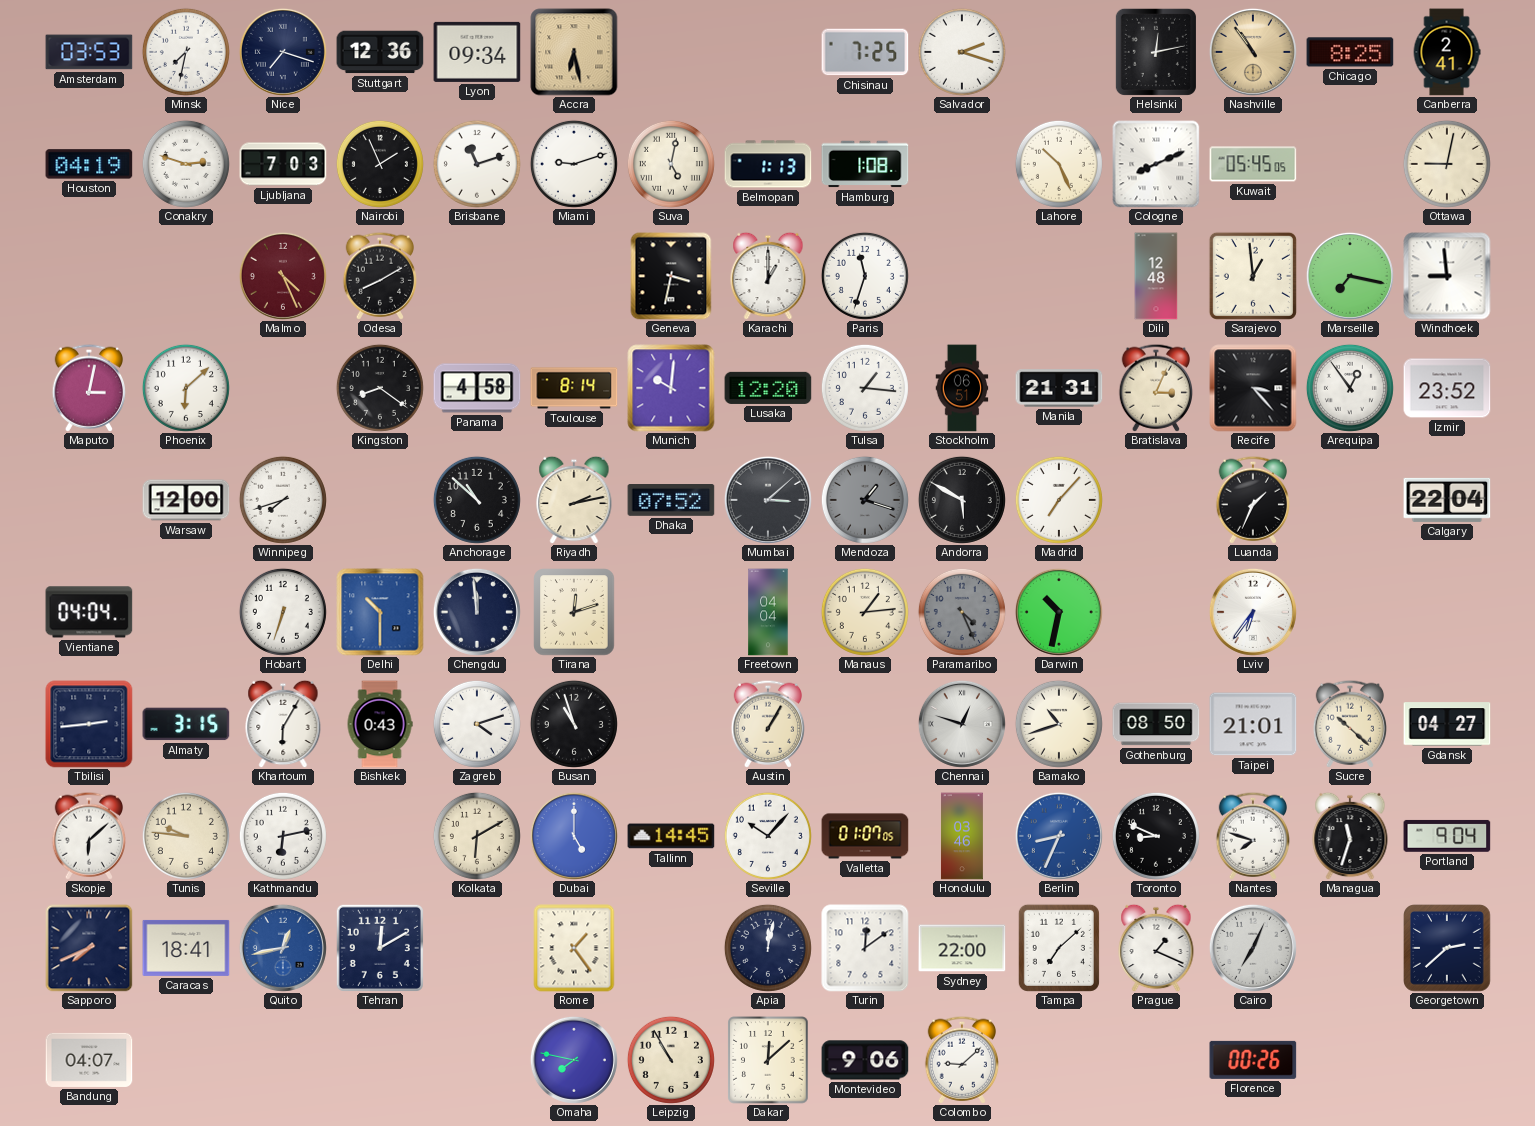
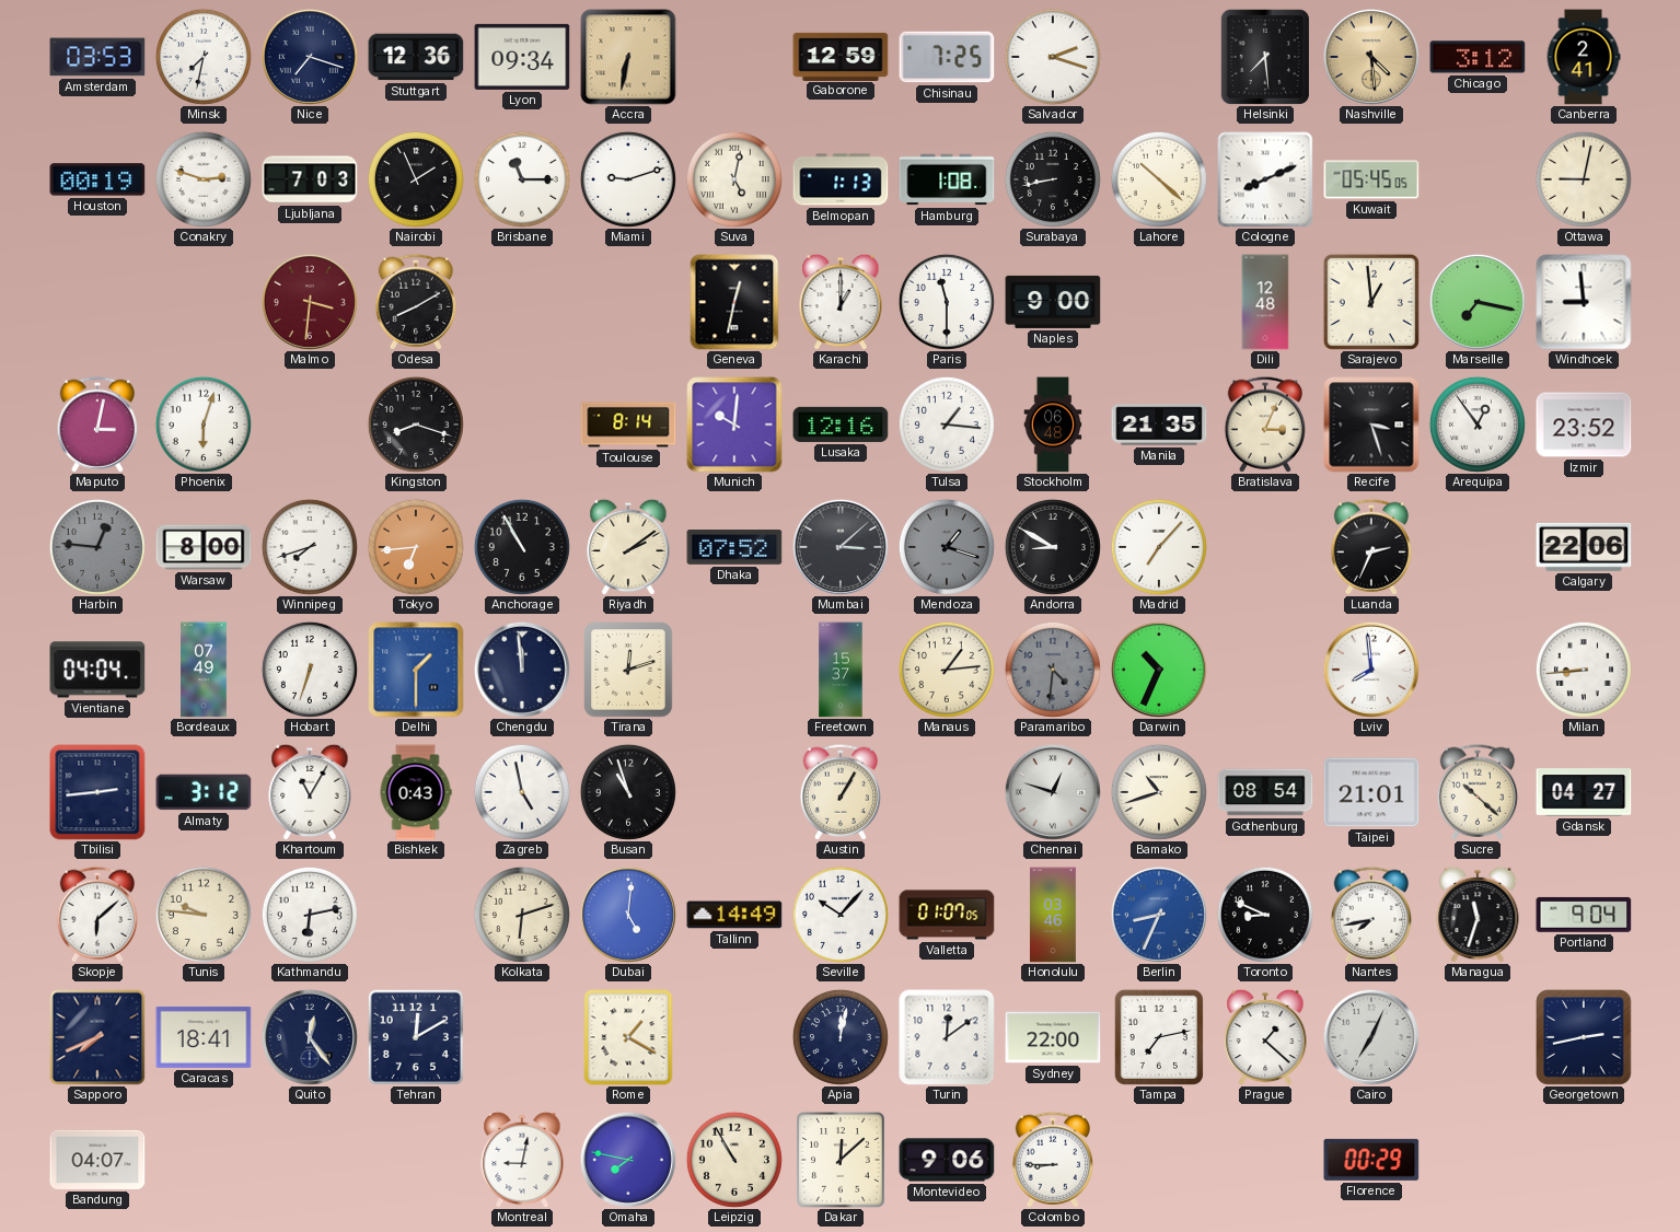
Accra: 6:28 -> 6:32 (628, 57)
Gaborone: none -> 12:59 (841, 56)
Helsinki: 12:13 -> 7:29 (1265, 57)
Nashville: 10:54 -> 4:29 (1371, 57)
Chicago: 8:25 -> 3:12 (1478, 57)
Houston: 04:19 -> 00:19 (97, 179)
Brisbane: 11:12 -> 11:15 (522, 179)
Surabaya: none -> 8:43 (1053, 179)
Lahore: 10:26 -> 10:22 (1159, 179)
Malmo: 4:26 -> 3:31 (310, 302)
Geneva: 3:32 -> 12:32 (734, 302)
Paris: 11:33 -> 11:30 (947, 302)
Naples: none -> 9:00 (1053, 302)
Phoenix: 6:08 -> 6:03 (204, 425)
Kingston: 8:21 -> 8:18 (416, 425)
Panama: 4:58 -> none (477, 388)
Lusaka: 12:20 -> 12:16 (841, 425)
Stockholm: 06:51 -> 06:48 (1053, 425)
Manila: 21:31 -> 21:35 (1159, 425)
Recife: 3:23 -> 3:27 (1371, 425)
Harbin: none -> 12:46 (97, 547)
Warsaw: 12:00 -> 8:00 (204, 547)
Tokyo: none -> 6:44 (416, 547)
Anchorage: 10:52 -> 10:55 (522, 547)
Riyadh: 2:13 -> 2:09 (628, 547)
Andorra: 5:50 -> 8:50 (1053, 547)
Luanda: 1:34 -> 2:34 (1370, 547)
Calgary: 22:04 -> 22:06 (1584, 547)
Bordeaux: none -> 07:49 (204, 670)
Delhi: 10:30 -> 1:30 (416, 670)
Freetown: 04:04 -> 15:37 (841, 670)
Paramaribo: 4:26 -> 4:31 (1053, 670)
Darwin: 10:32 -> 10:34 (1159, 670)
Lviv: 6:36 -> 7:59 (1371, 670)
Milan: none -> 8:44 (1584, 670)
Almaty: 3:15 -> 3:12 (204, 792)
Khartoum: 6:05 -> 11:05 (310, 792)
Zagreb: 4:12 -> 4:58 (522, 792)
Gothenburg: 08:50 -> 08:54 (1265, 792)
Kolkata: 6:10 -> 6:12 (522, 915)
Dubai: 5:00 -> 5:01 (628, 915)
Tallinn: 14:45 -> 14:49 (734, 915)
Nantes: 7:48 -> 7:43 (1370, 915)
Quito: 12:43 -> 12:24 (310, 1037)
Quito dial: blue -> navy (310, 1037)
Rome: 1:24 -> 1:20 (628, 1037)
Tampa: 7:08 -> 7:13 (1159, 1037)
Prague: 1:19 -> 1:22 (1265, 1037)
Georgetown: 2:38 -> 2:43 (1585, 1038)
Montreal: none -> 9:02 (522, 1160)
Colombo: 9:08 -> 8:45 (1052, 1160)
Florence: 00:26 -> 00:29 (1371, 1160)
